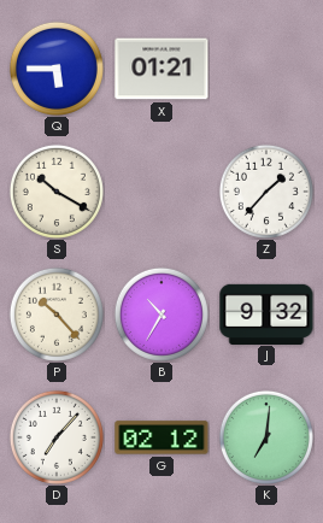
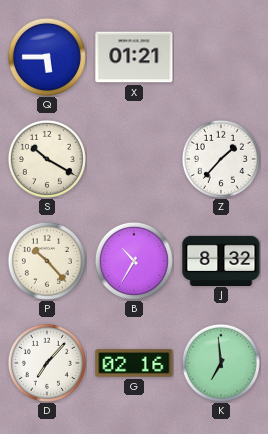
J: 9:32 -> 8:32 (221, 260)
G: 02:12 -> 02:16 (134, 363)
K: 7:01 -> 6:59 (221, 363)
